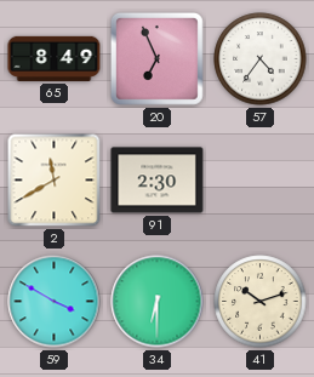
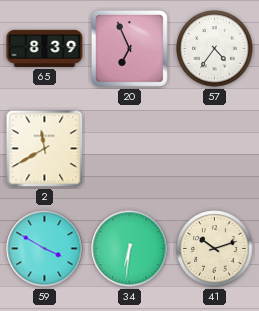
65: 8:49 -> 8:39 (45, 48)
91: 2:30 -> none (158, 181)
34: 6:30 -> 6:31 (130, 249)
